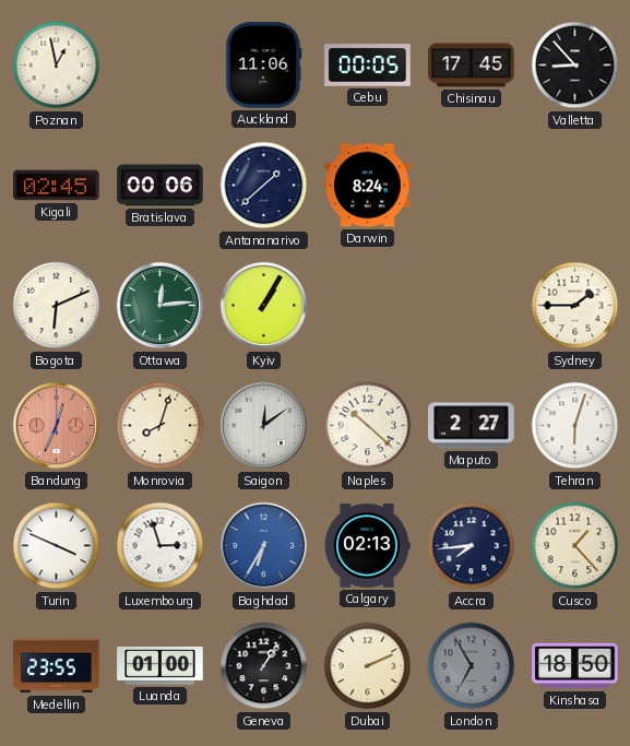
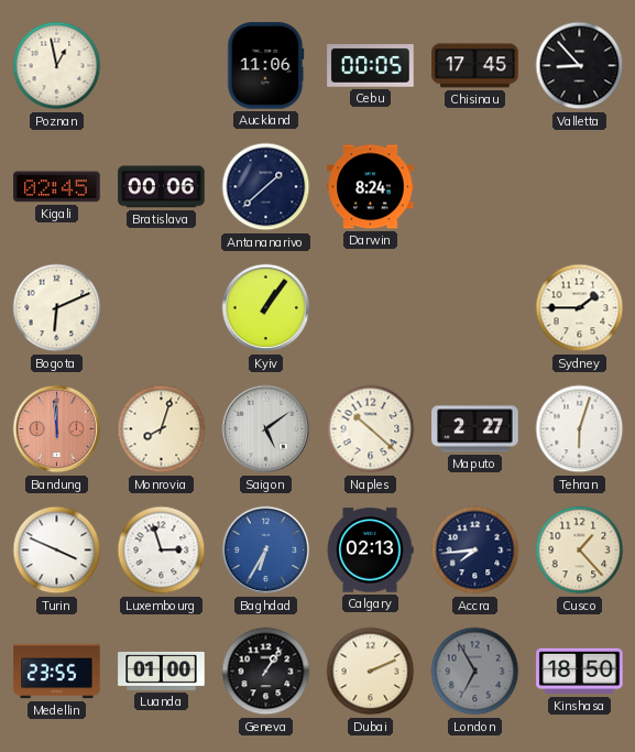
Ottawa: 12:14 -> none (161, 306)
Kyiv: 1:05 -> 1:06 (266, 308)
Bandung: 12:34 -> 11:59 (57, 429)
Saigon: 12:09 -> 5:09 (266, 429)
